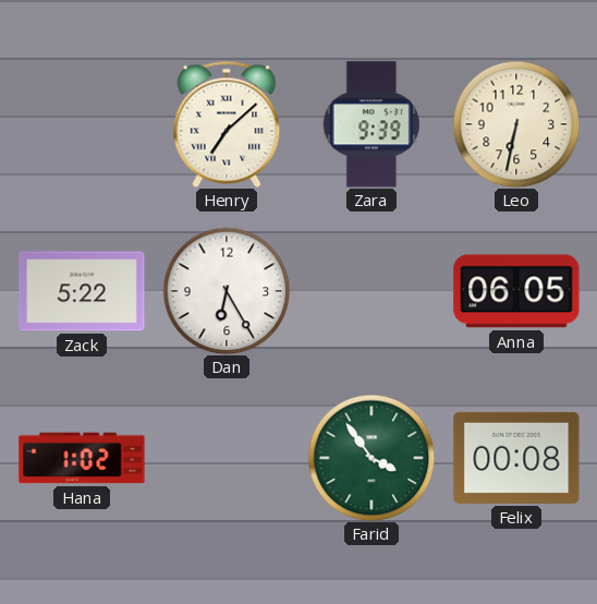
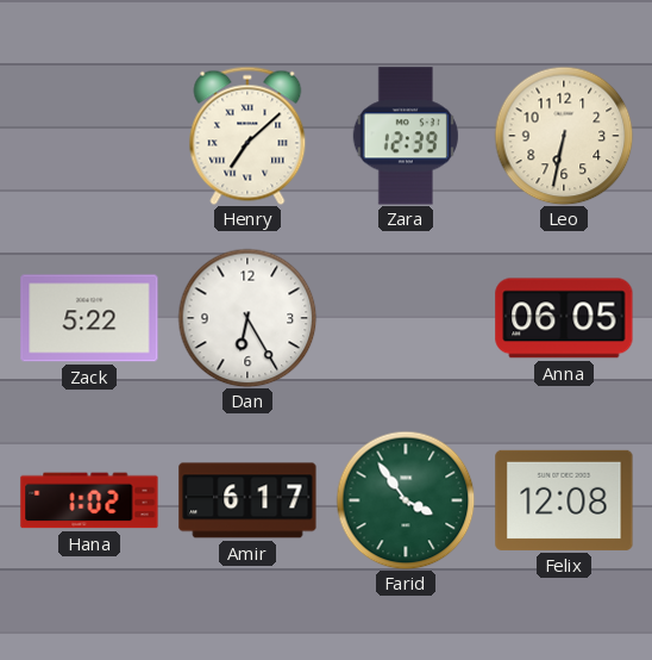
Zara: 9:39 -> 12:39 (406, 136)
Amir: none -> 6:17 (247, 500)
Felix: 00:08 -> 12:08 (564, 500)
